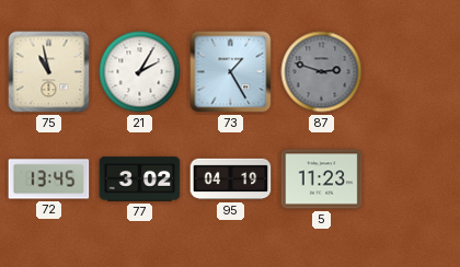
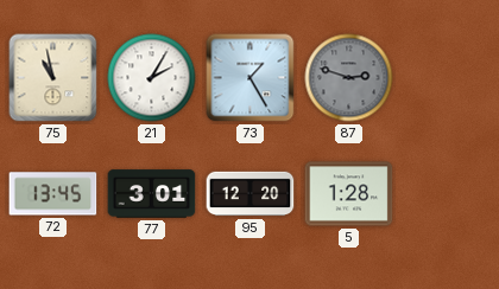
77: 3:02 -> 3:01 (152, 194)
95: 04:19 -> 12:20 (251, 194)
5: 11:23 -> 1:28 (349, 194)
